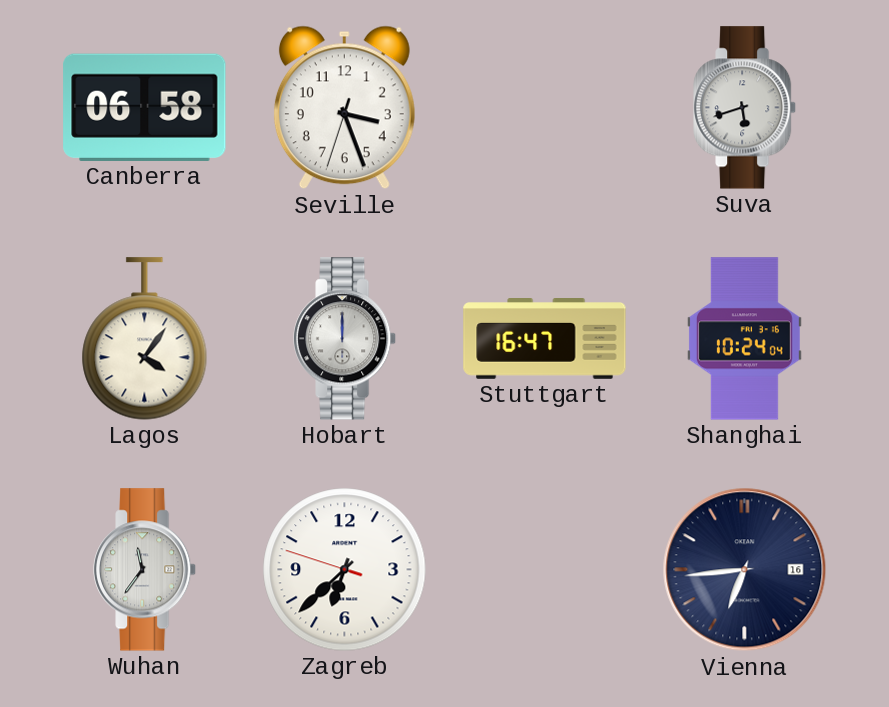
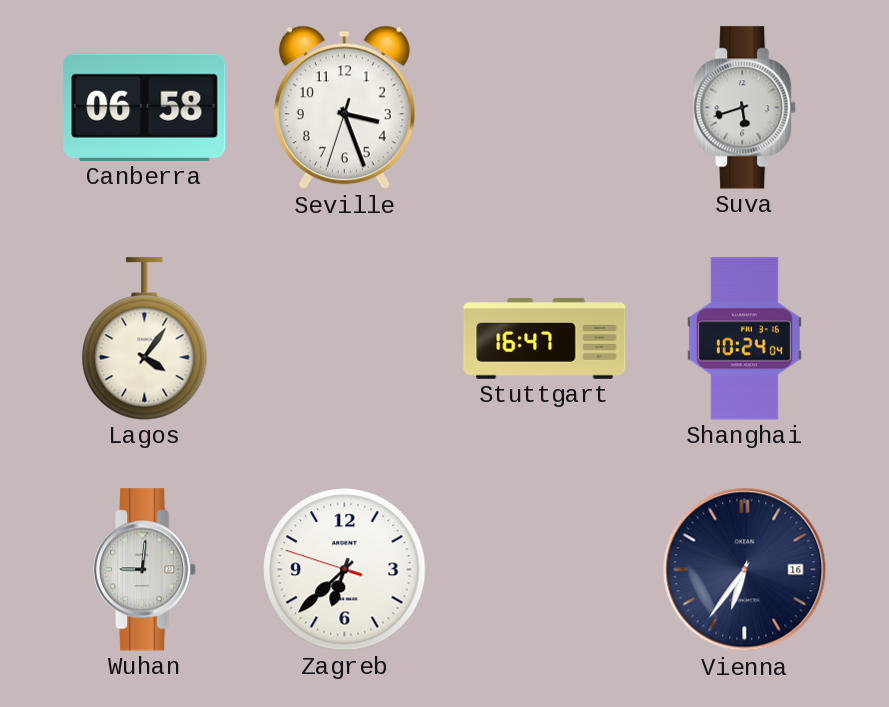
Hobart: 12:00 -> none (346, 339)
Wuhan: 11:36 -> 9:01 (146, 570)
Vienna: 6:44 -> 6:36 (745, 570)
